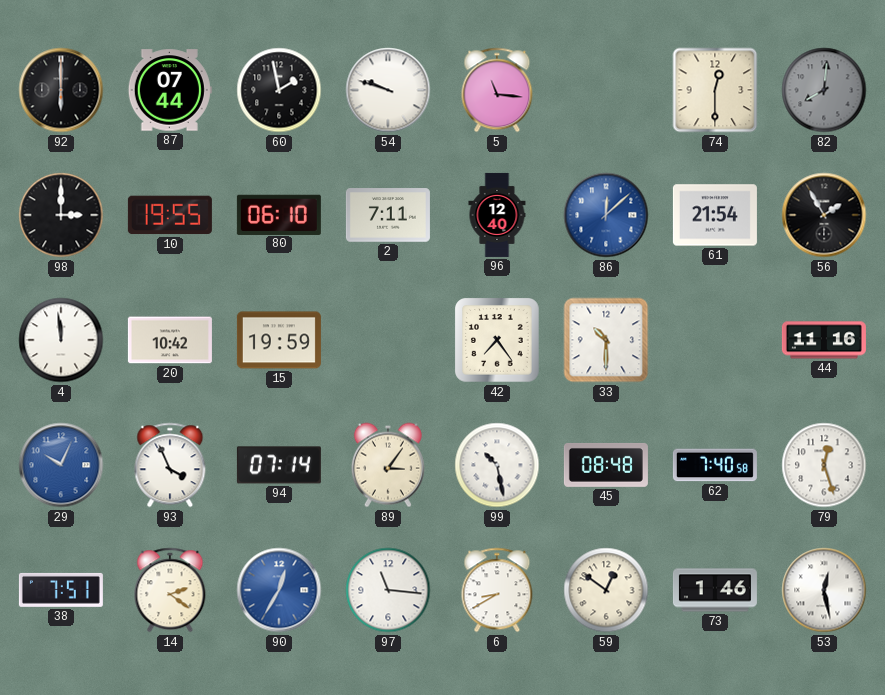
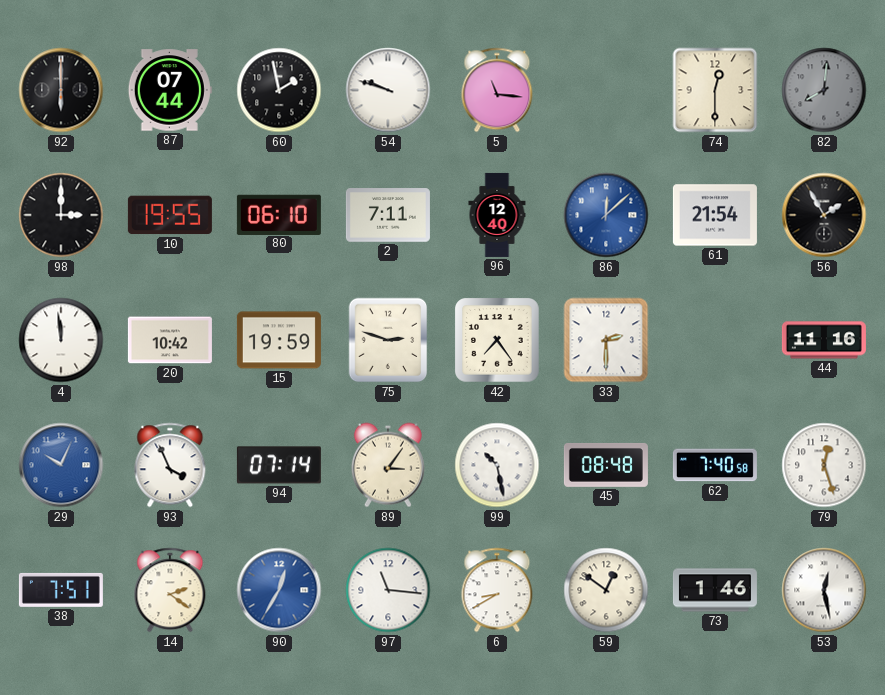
75: none -> 2:48 (388, 340)
33: 10:30 -> 2:30 (606, 340)
